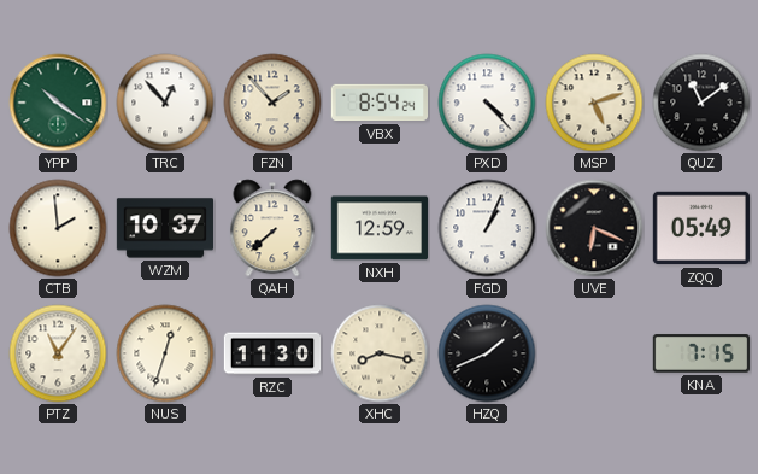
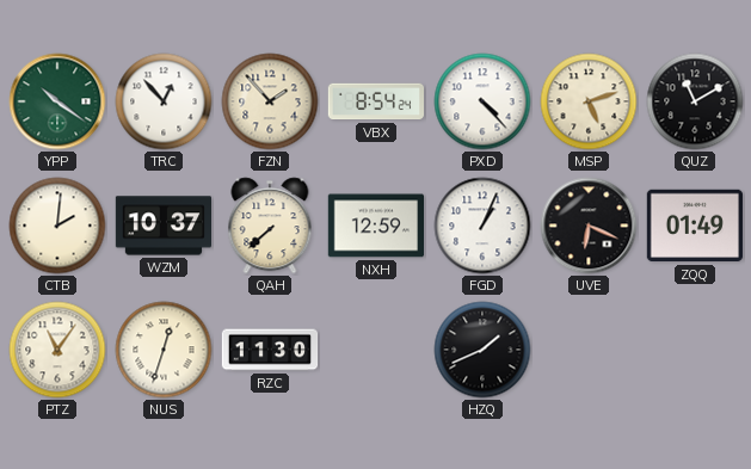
QUZ: 11:09 -> 11:10 (695, 101)
CTB: 1:59 -> 2:01 (57, 226)
ZQQ: 05:49 -> 01:49 (694, 226)
XHC: 8:17 -> none (380, 353)
KNA: 7:15 -> none (700, 353)
